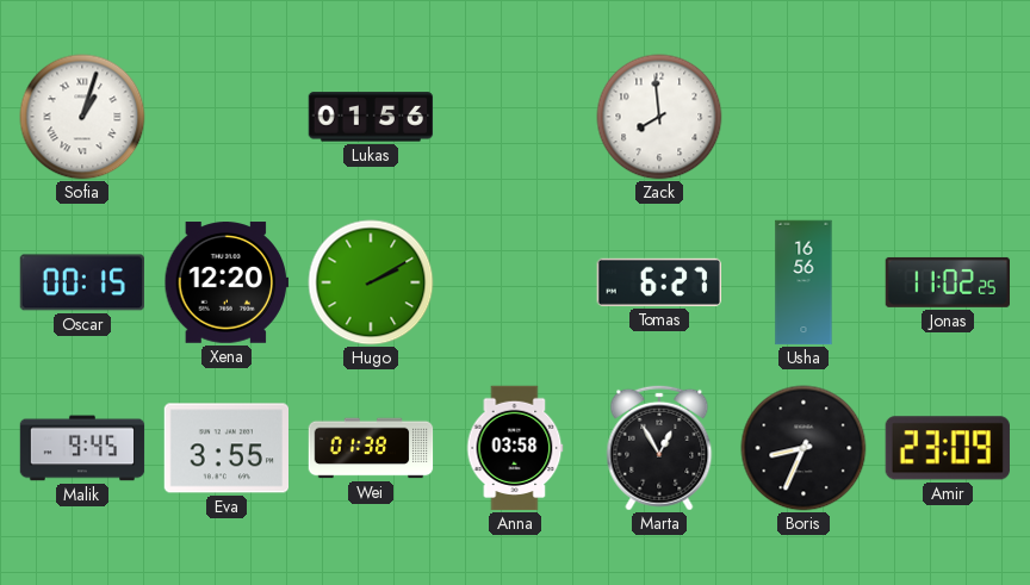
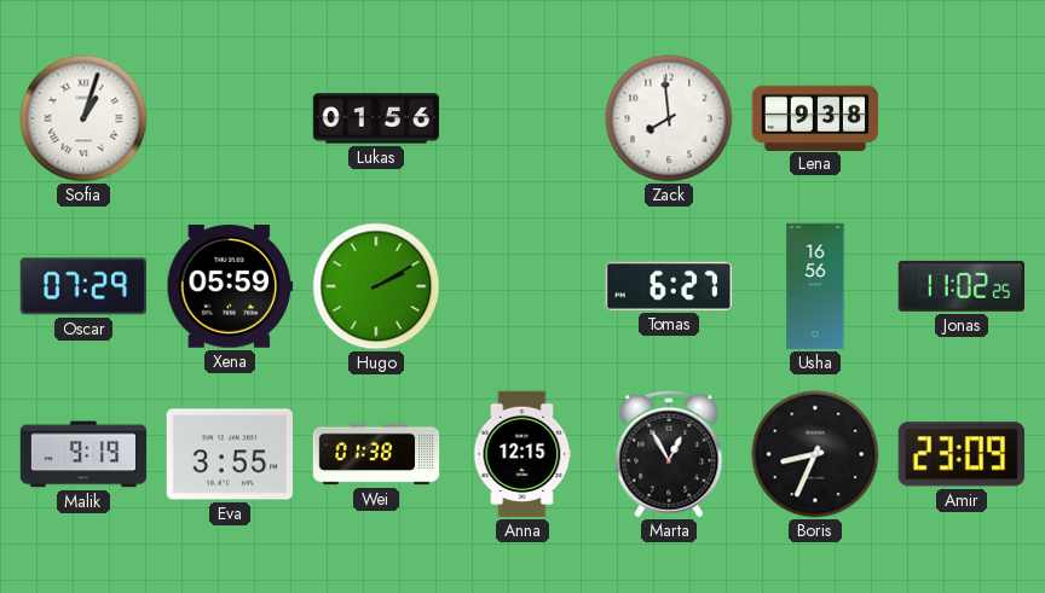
Lena: none -> 9:38 (815, 117)
Oscar: 00:15 -> 07:29 (82, 286)
Xena: 12:20 -> 05:59 (230, 286)
Malik: 9:45 -> 9:19 (83, 454)
Anna: 03:58 -> 12:15 (522, 454)
